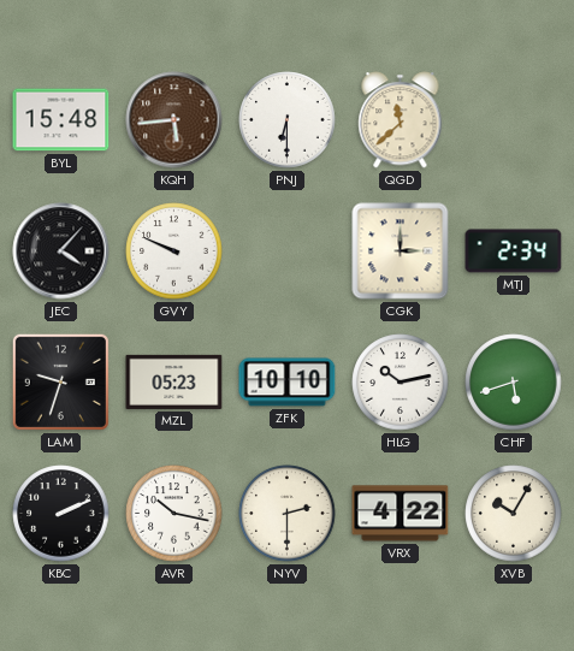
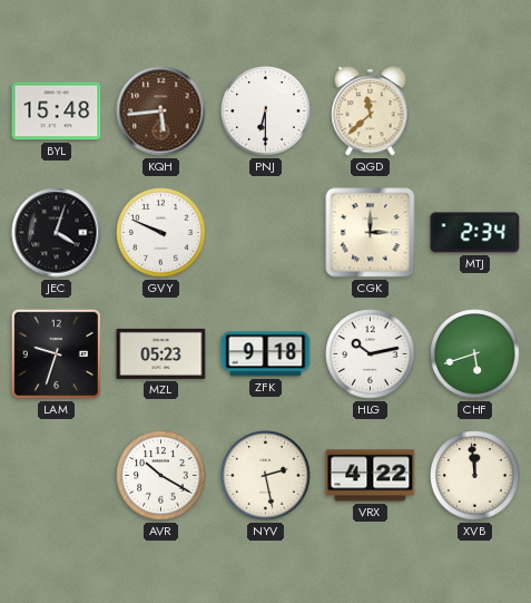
JEC: 4:07 -> 4:03 (57, 233)
ZFK: 10:10 -> 9:18 (266, 354)
KBC: 2:11 -> none (61, 514)
AVR: 10:17 -> 10:20 (161, 476)
NYV: 2:30 -> 2:28 (266, 476)
XVB: 10:05 -> 11:59 (475, 476)
